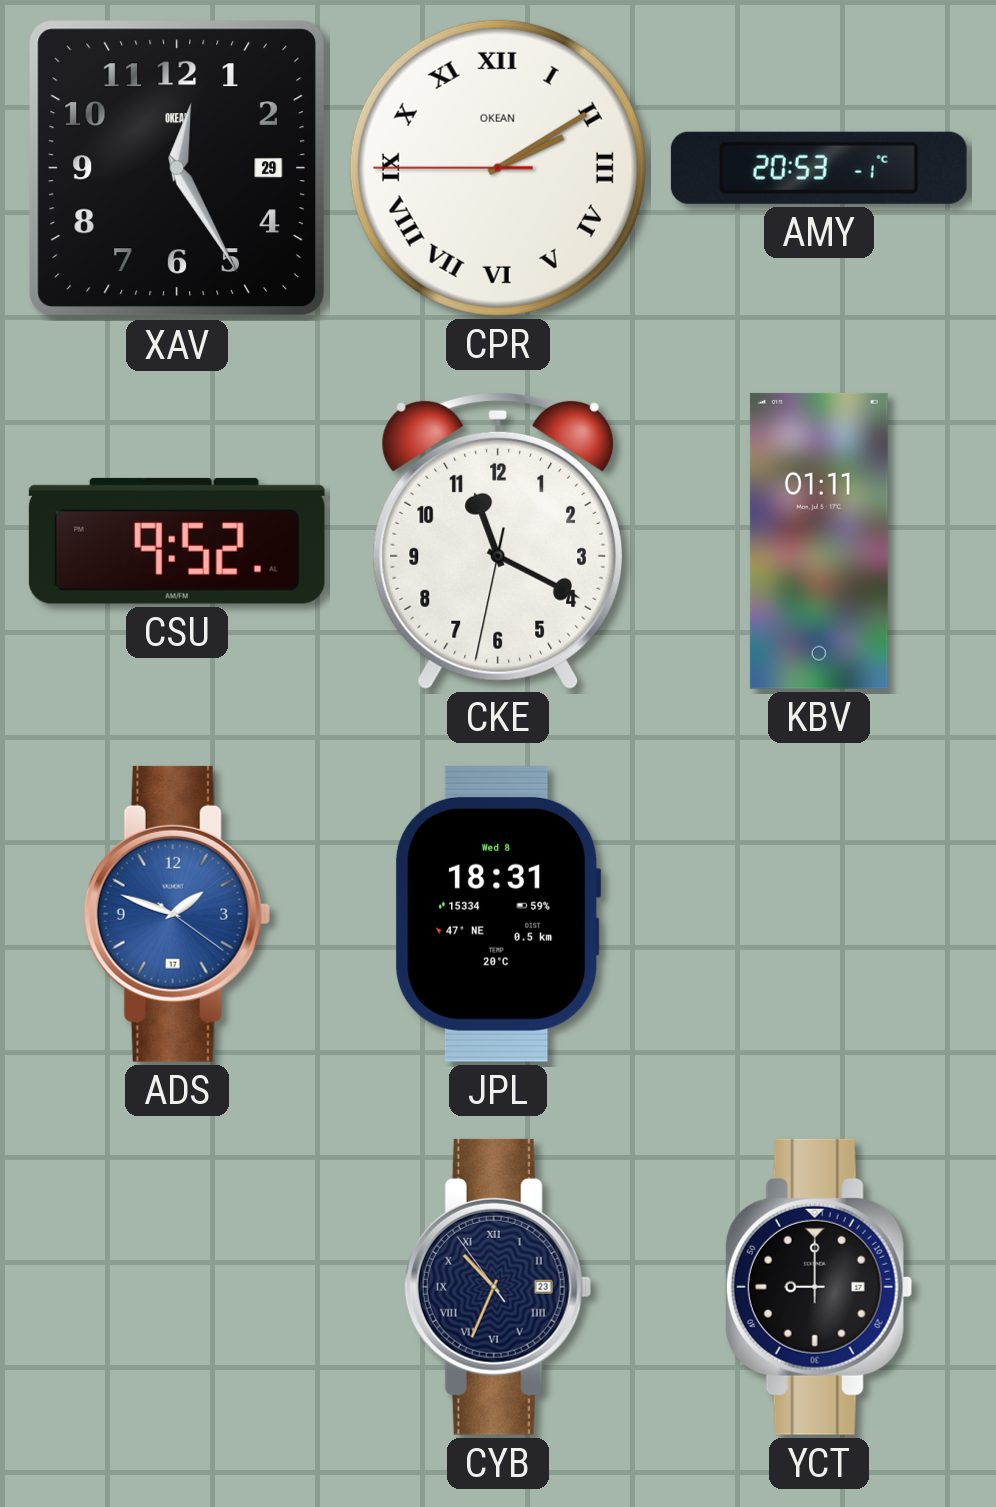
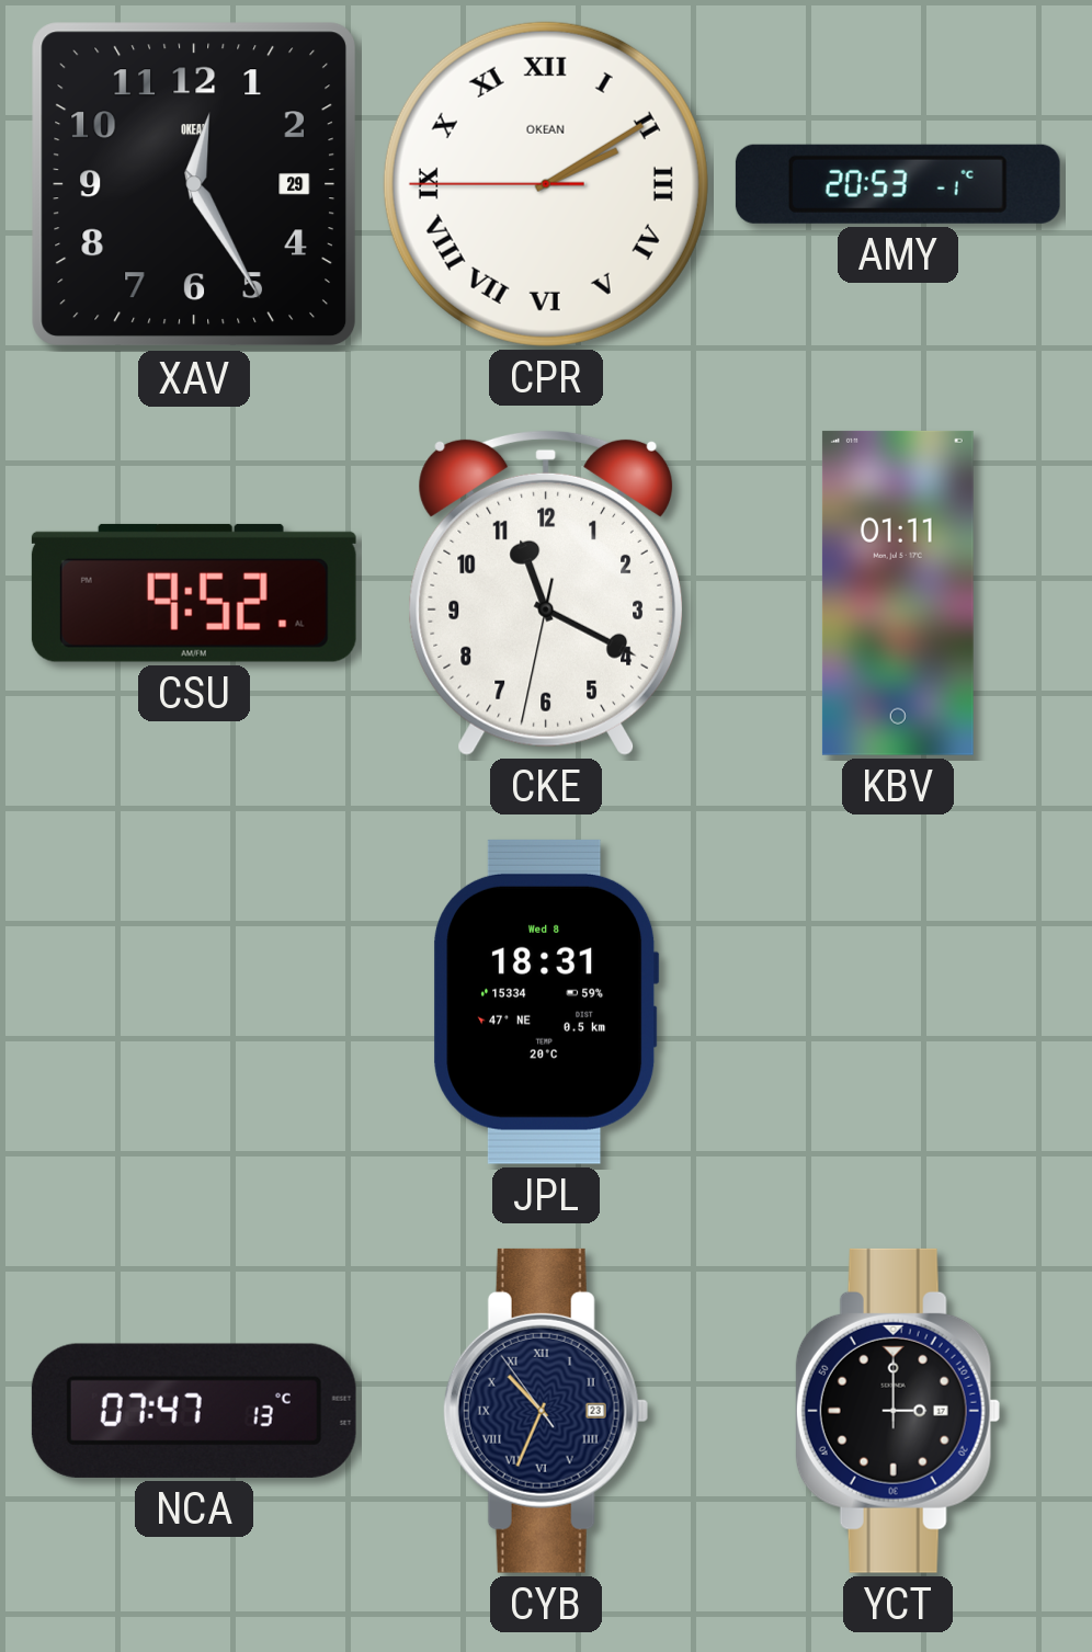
ADS: 1:48 -> none (177, 914)
NCA: none -> 07:47 (194, 1411)
YCT: 9:00 -> 3:00 (898, 1411)
